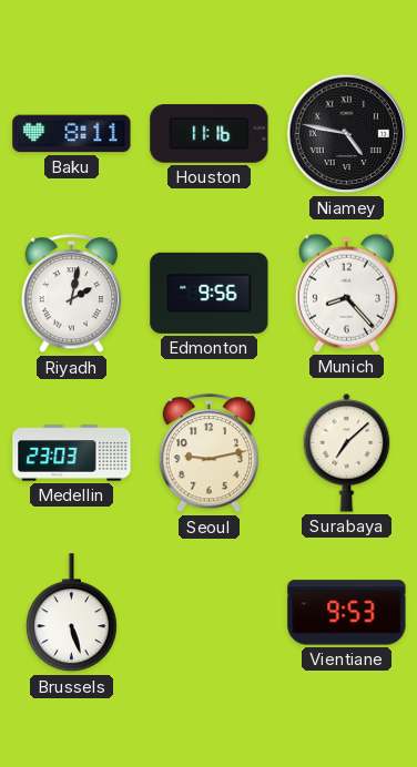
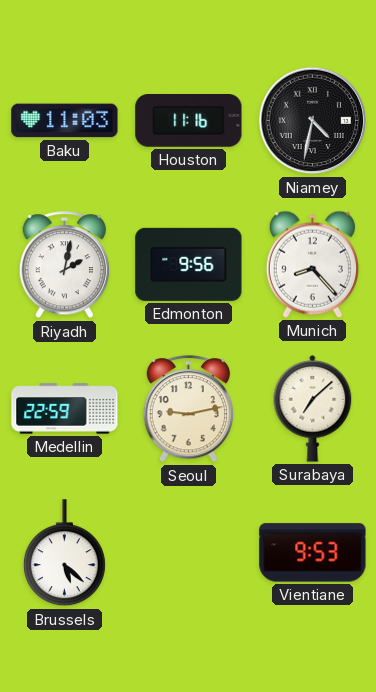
Baku: 8:11 -> 11:03 (65, 121)
Niamey: 4:47 -> 4:32 (313, 121)
Medellin: 23:03 -> 22:59 (65, 409)
Brussels: 5:27 -> 5:22 (64, 553)
